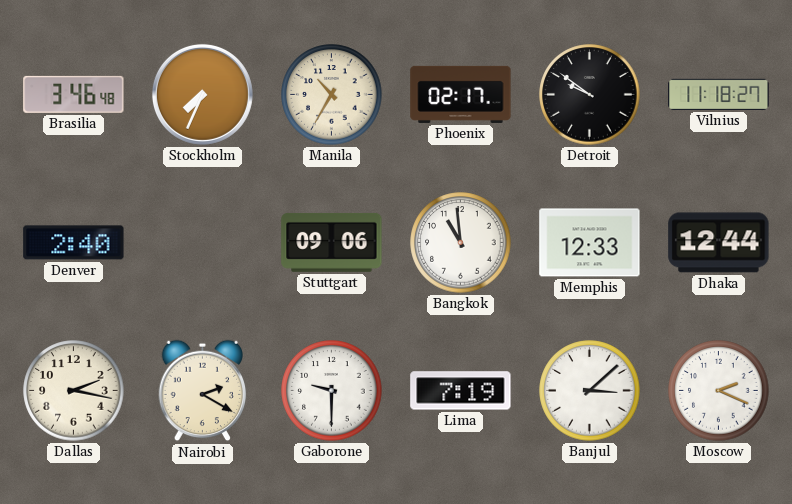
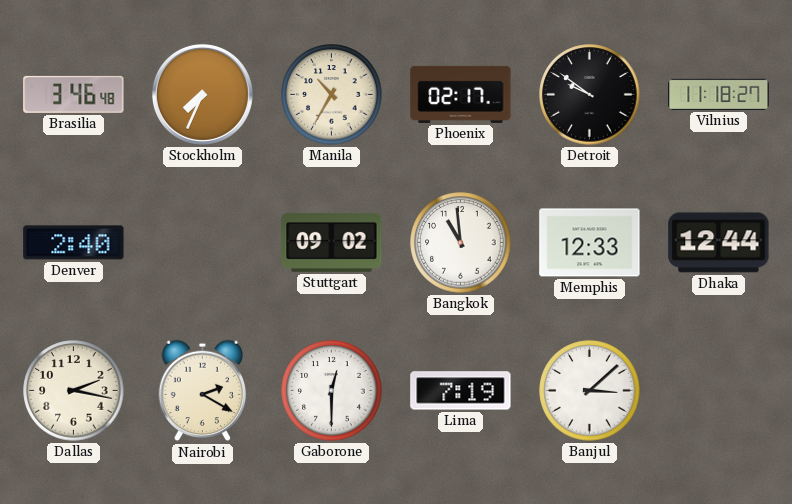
Stuttgart: 09:06 -> 09:02 (332, 242)
Gaborone: 9:30 -> 12:30 (332, 391)
Moscow: 2:19 -> none (719, 391)
